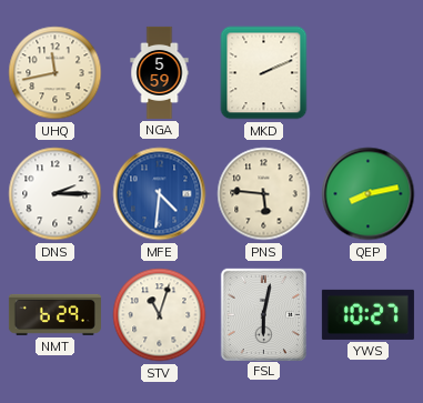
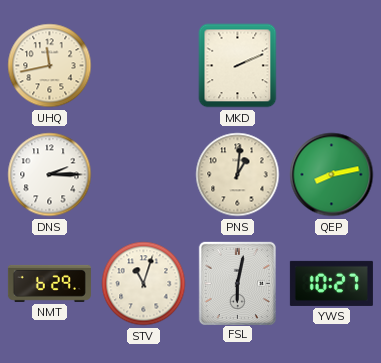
NGA: 5:59 -> none (160, 72)
MFE: 4:31 -> none (160, 194)
PNS: 5:46 -> 1:01 (238, 175)
